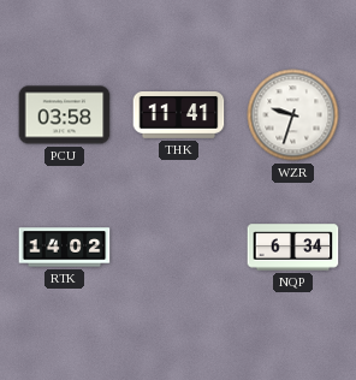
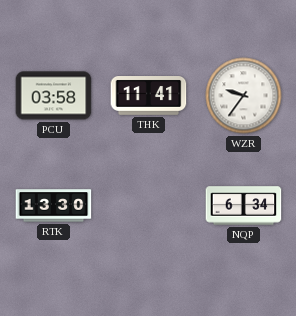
WZR: 9:33 -> 9:36 (244, 96)
RTK: 14:02 -> 13:30 (54, 206)
